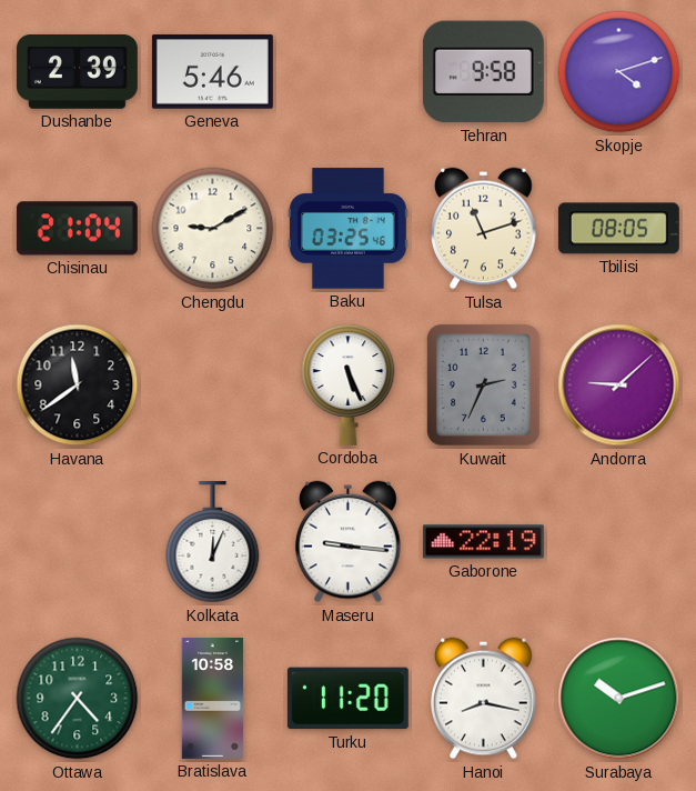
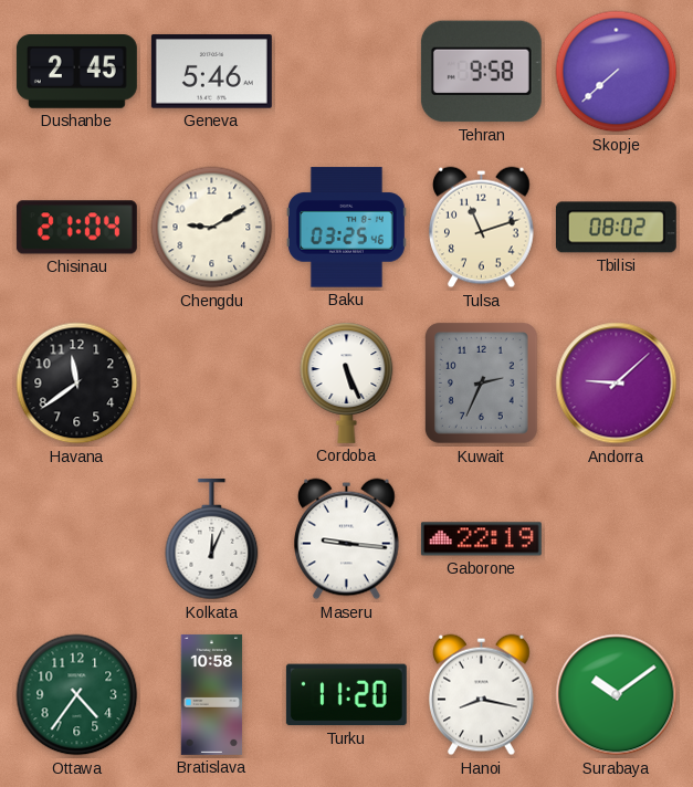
Dushanbe: 2:39 -> 2:45 (76, 72)
Skopje: 4:12 -> 7:38 (617, 72)
Tbilisi: 08:05 -> 08:02 (616, 228)
Surabaya: 10:12 -> 10:09 (617, 695)
